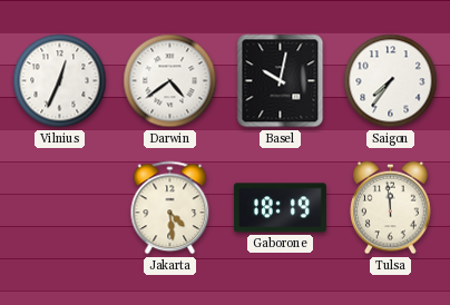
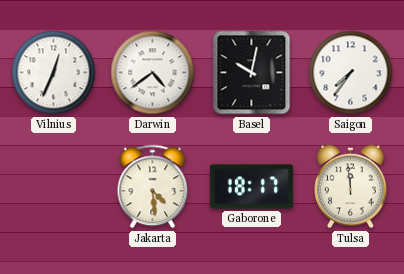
Gaborone: 18:19 -> 18:17 (251, 187)
